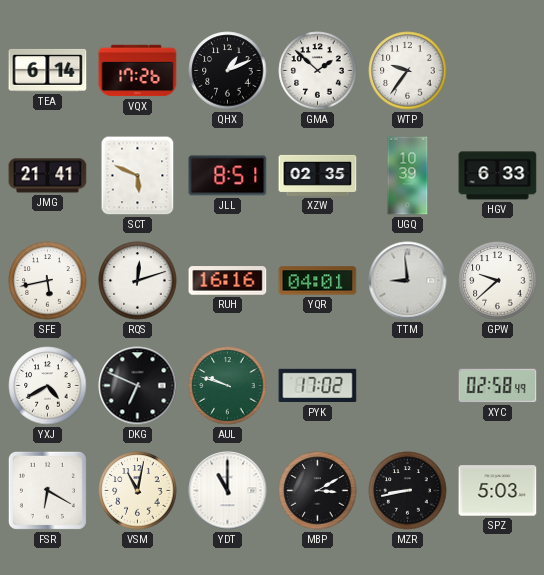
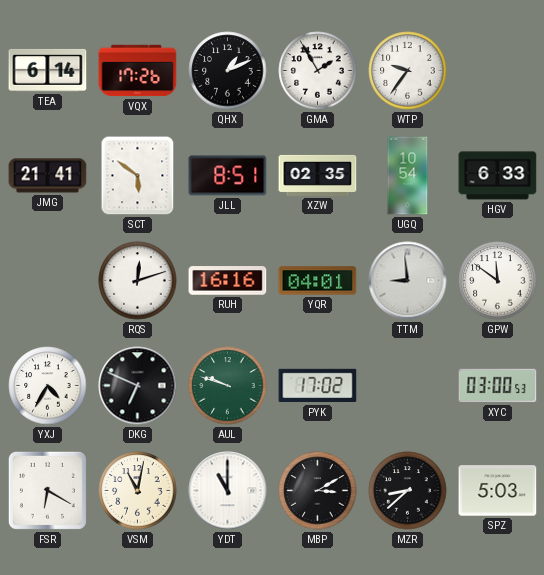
GMA: 1:52 -> 1:55 (318, 71)
SCT: 5:49 -> 5:51 (138, 176)
UGQ: 10:39 -> 10:54 (408, 176)
SFE: 5:43 -> none (48, 281)
GPW: 9:38 -> 11:51 (498, 281)
YXJ: 4:40 -> 4:35 (48, 386)
XYC: 02:58 -> 03:00 (498, 386)
MZR: 8:43 -> 8:38 (408, 491)
